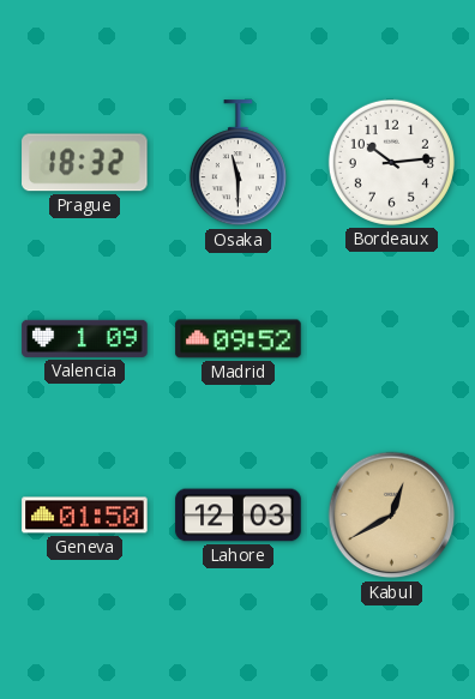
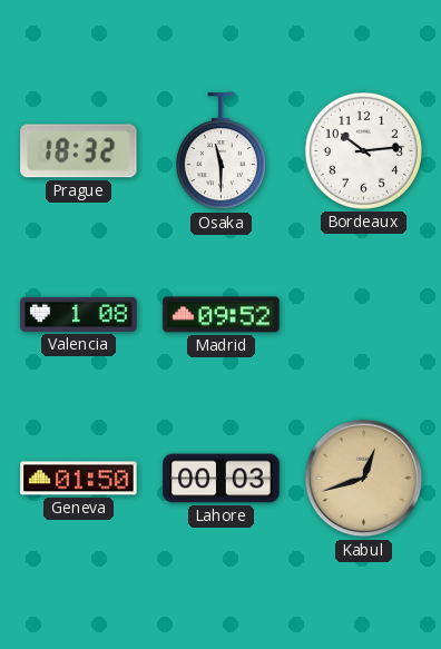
Valencia: 1:09 -> 1:08 (79, 314)
Lahore: 12:03 -> 00:03 (222, 479)
Kabul: 12:40 -> 12:42 (364, 479)
